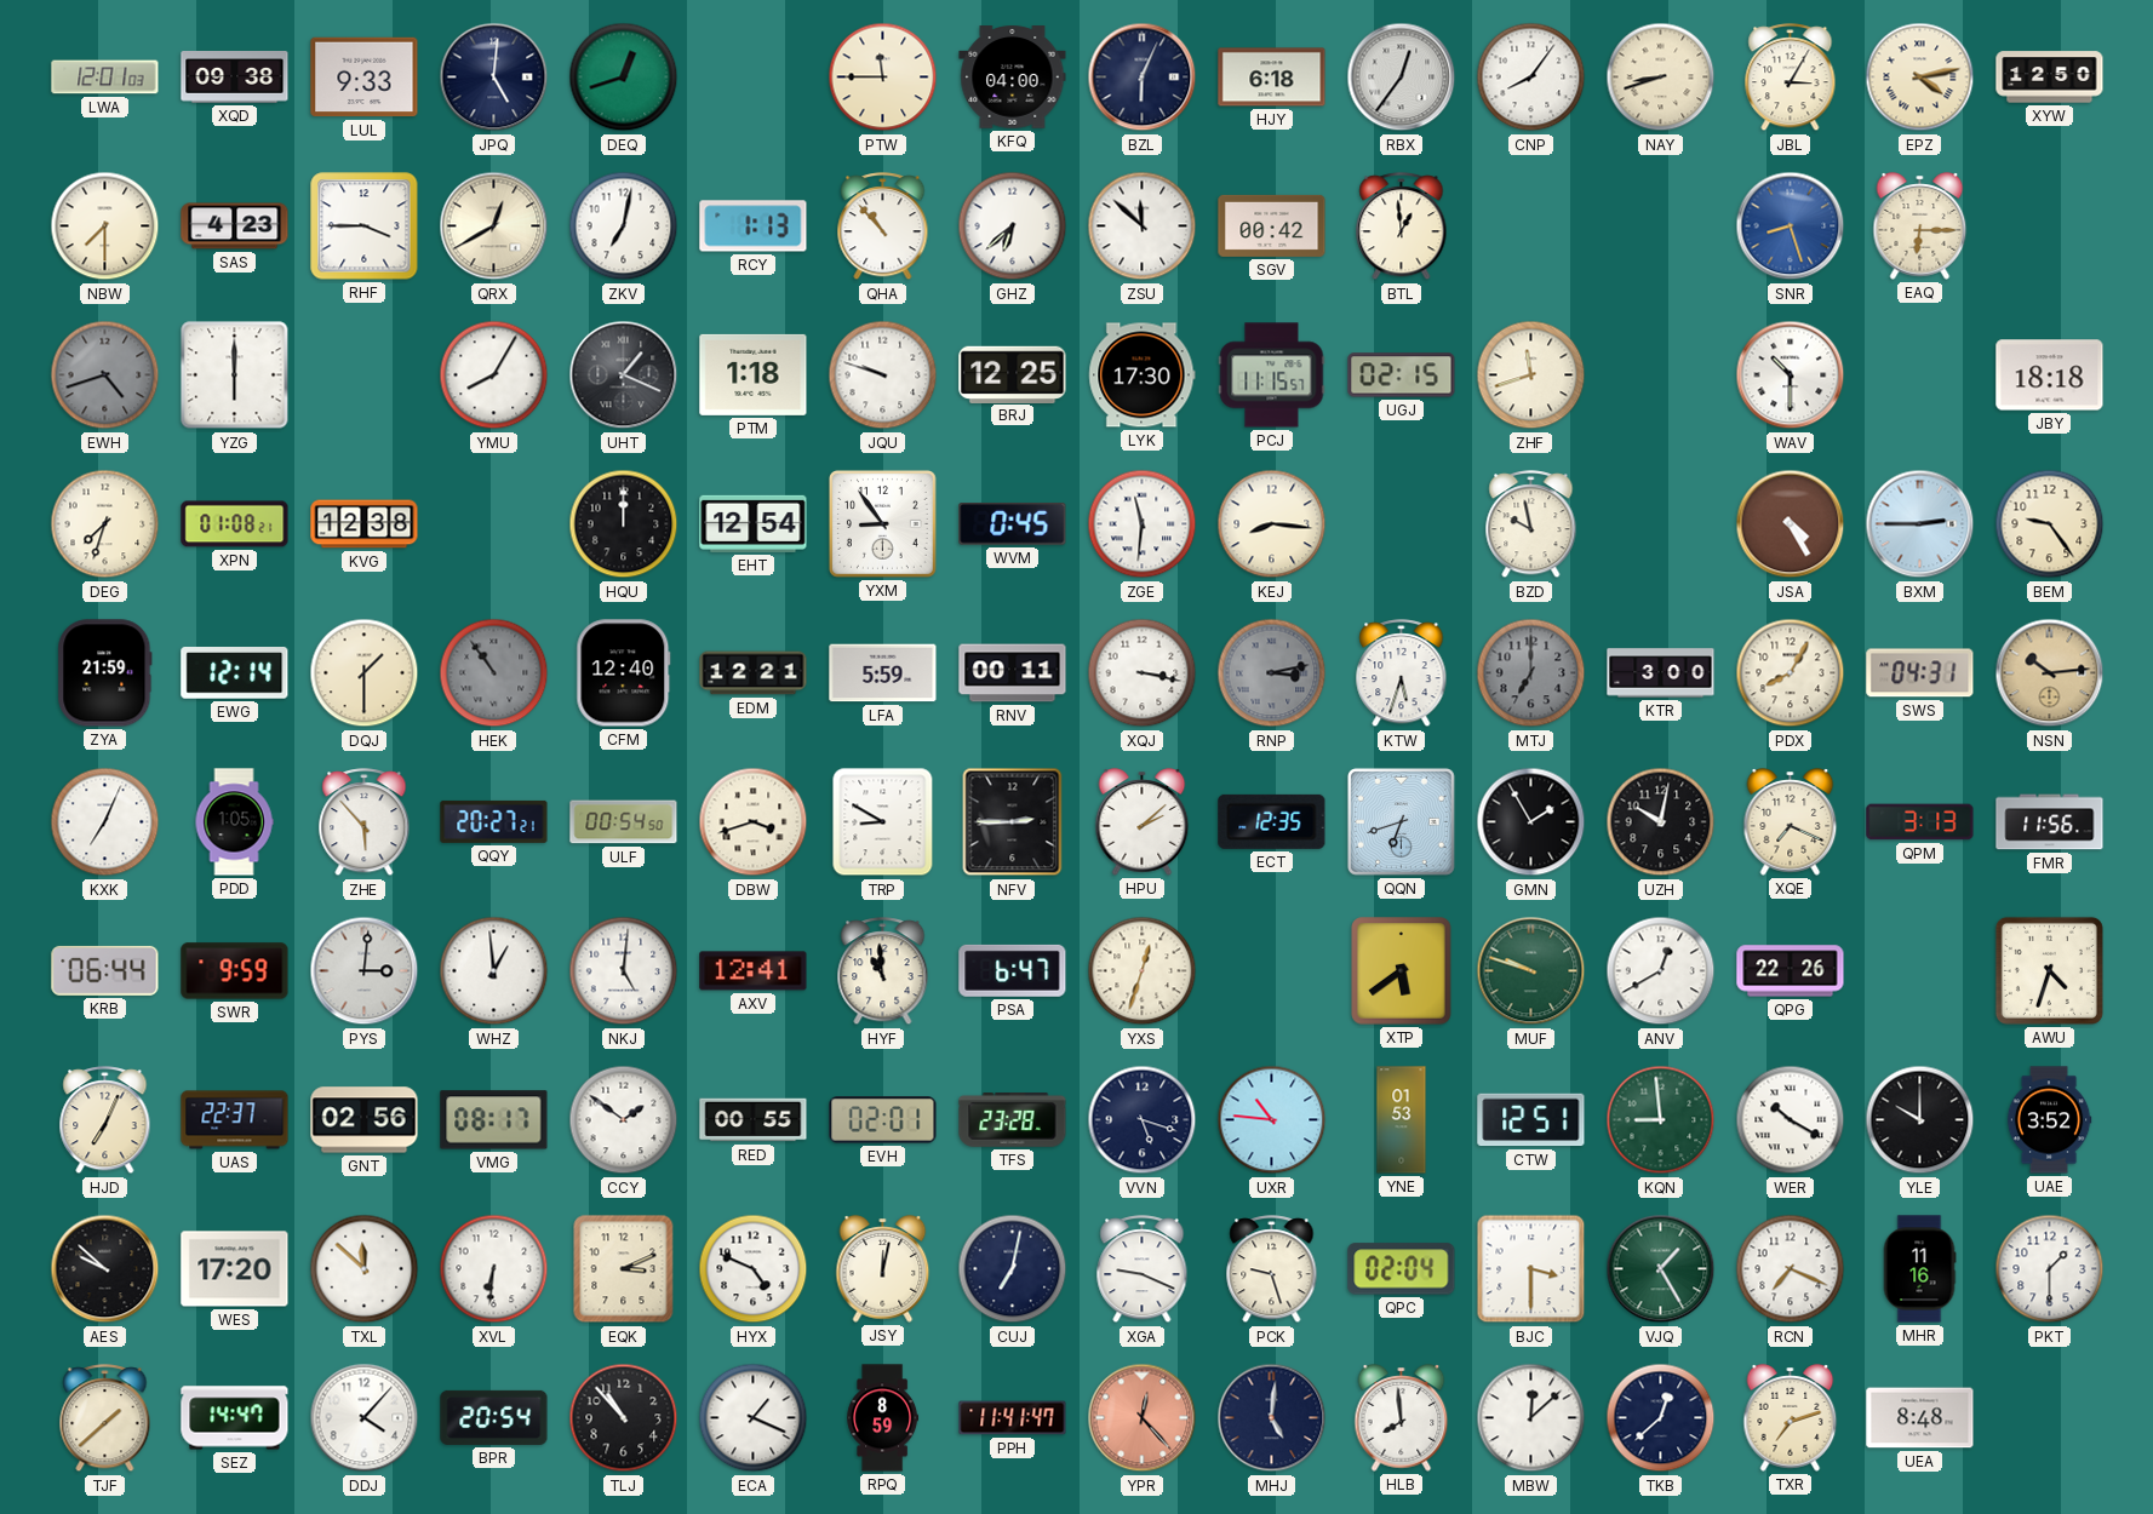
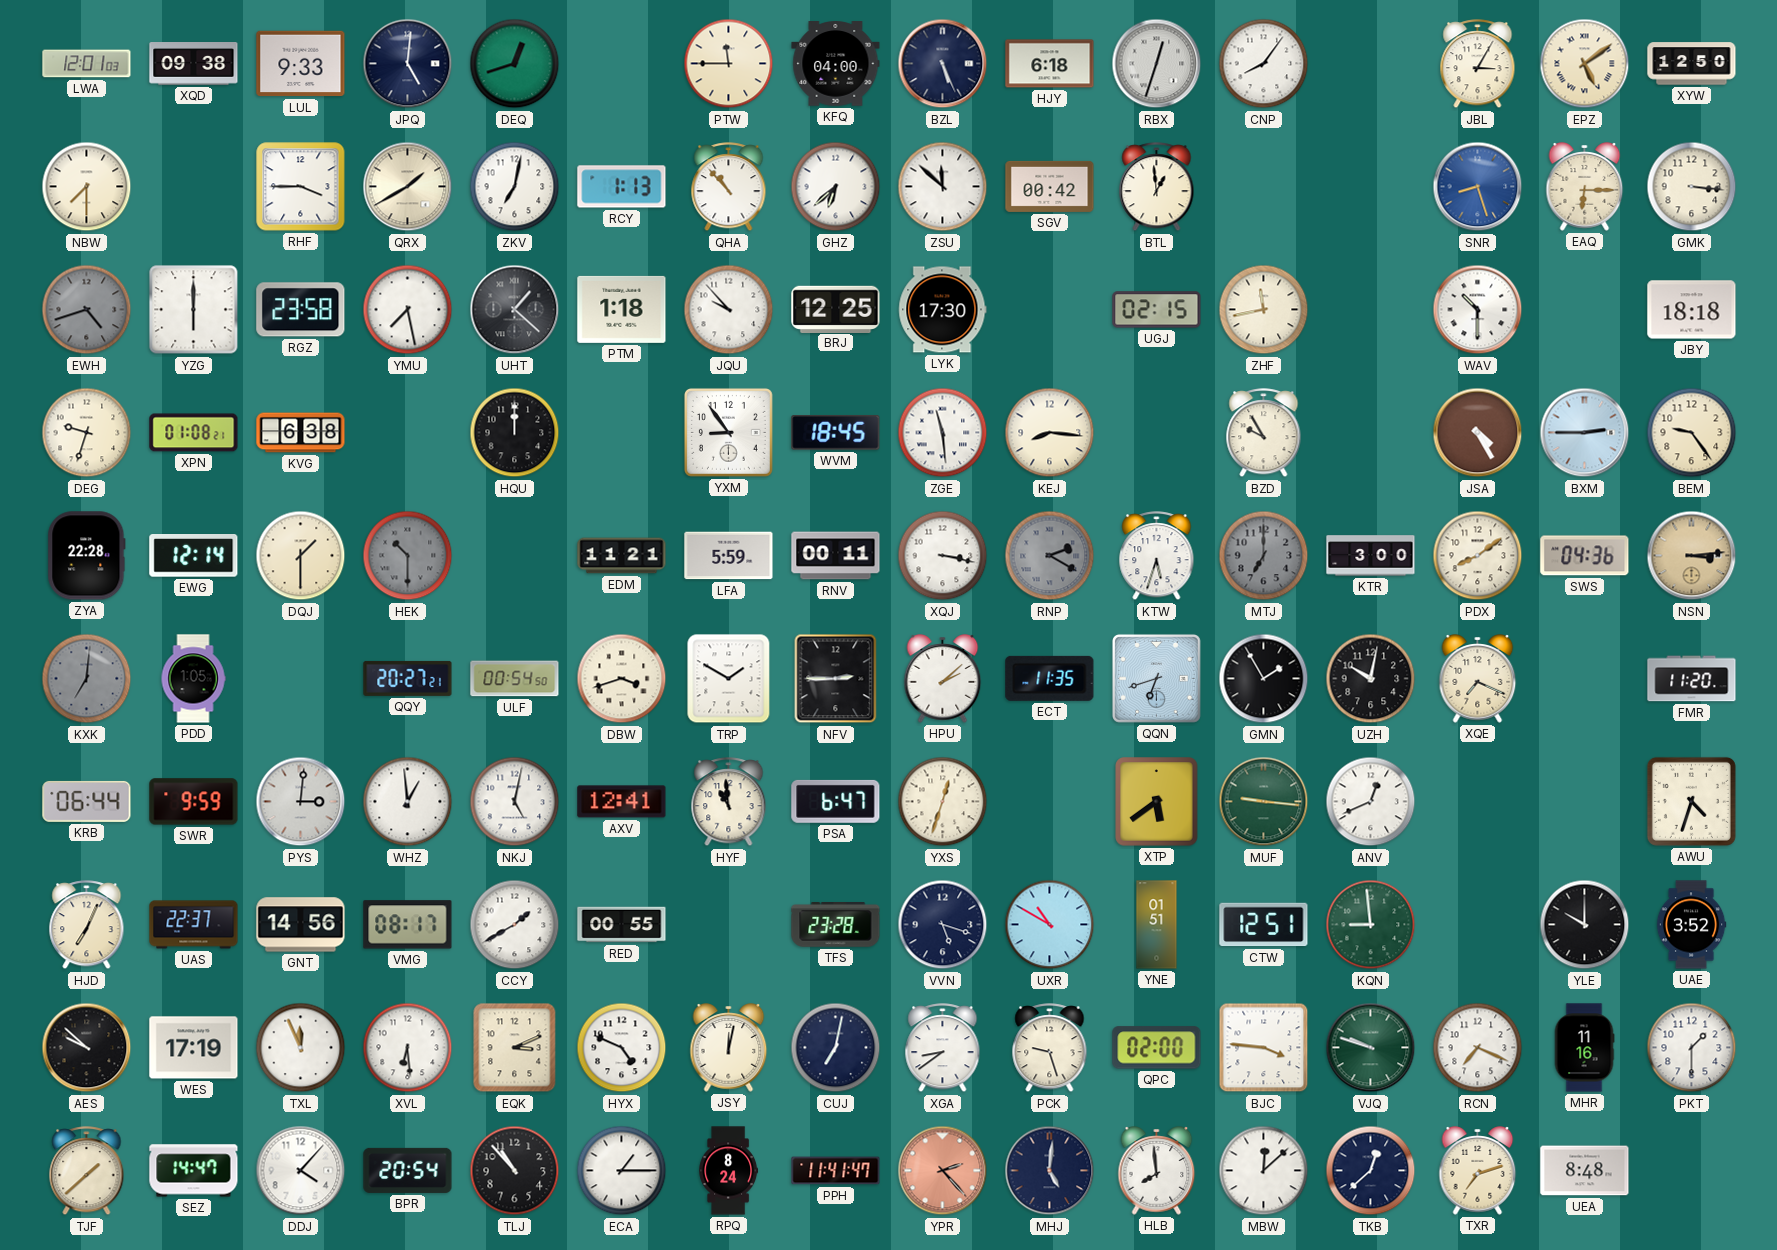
BZL: 6:04 -> 5:26 (943, 64)
RBX: 12:36 -> 12:33 (1157, 64)
NAY: 8:42 -> none (1661, 78)
EPZ: 4:13 -> 5:09 (1585, 64)
SAS: 4:23 -> none (235, 226)
QRX: 12:40 -> 1:40 (408, 187)
GMK: none -> 3:16 (1692, 187)
RGZ: none -> 23:58 (301, 310)
YMU: 8:05 -> 7:28 (408, 310)
UHT: 1:19 -> 1:22 (515, 310)
JQU: 9:48 -> 9:53 (729, 310)
PCJ: 11:15 -> none (1272, 375)
ZHF: 11:42 -> 11:43 (1264, 310)
DEG: 7:33 -> 9:33 (87, 433)
KVG: 12:38 -> 6:38 (301, 433)
EHT: 12:54 -> none (754, 523)
WVM: 0:45 -> 18:45 (836, 433)
ZGE: 11:31 -> 11:29 (943, 433)
BZD: 9:58 -> 9:55 (1264, 433)
ZYA: 21:59 -> 22:28 (87, 556)
HEK: 10:54 -> 10:30 (408, 556)
CFM: 12:40 -> none (624, 673)
EDM: 12:21 -> 11:21 (622, 556)
RNP: 3:13 -> 2:20 (1050, 556)
PDX: 8:05 -> 8:09 (1478, 556)
SWS: 04:31 -> 04:36 (1585, 556)
NSN: 10:14 -> 3:14 (1692, 556)
KXK: 7:04 -> 7:01 (87, 679)
KXK dial: white -> grey (87, 679)
ZHE: 5:53 -> none (365, 822)
TRP: 8:50 -> 1:50 (729, 679)
ECT: 12:35 -> 11:35 (1050, 678)
QPM: 3:13 -> none (1920, 822)
FMR: 11:56 -> 11:20 (1692, 679)
NKJ: 5:01 -> 5:02 (515, 802)
MUF: 9:48 -> 9:16 (1264, 802)
ANV: 12:40 -> 12:41 (1371, 802)
QPG: 22:26 -> none (1791, 971)
GNT: 02:56 -> 14:56 (301, 925)
CCY: 1:51 -> 1:40 (515, 925)
EVH: 02:01 -> none (883, 1120)
UXR: 10:46 -> 10:50 (1050, 925)
YNE: 01:53 -> 01:51 (1157, 925)
WER: 10:20 -> none (1791, 1120)
WES: 17:20 -> 17:19 (194, 1048)
TXL: 11:52 -> 11:56 (301, 1048)
XVL: 6:31 -> 6:29 (408, 1048)
XGA: 9:19 -> 8:39 (943, 1048)
QPC: 02:04 -> 02:00 (1157, 1048)
BJC: 3:30 -> 3:46 (1264, 1048)
VJQ: 1:25 -> 9:48 (1371, 1048)
ECA: 1:19 -> 1:15 (622, 1171)
RPQ: 8:59 -> 8:24 (729, 1171)
YPR: 12:23 -> 2:23 (943, 1171)
